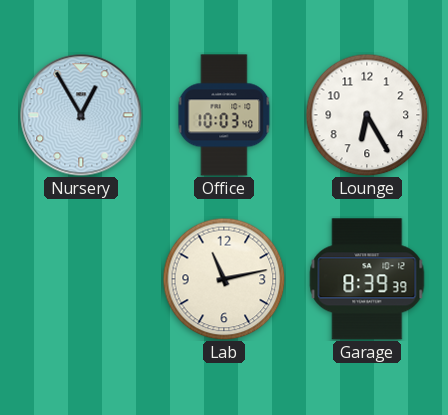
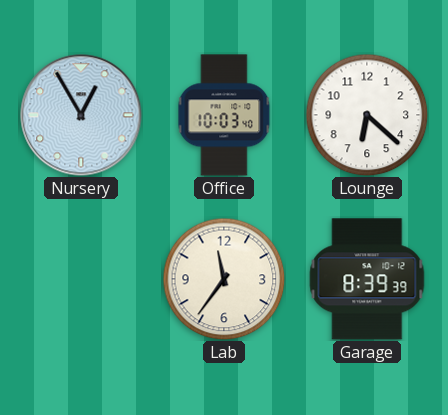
Lounge: 6:25 -> 6:22 (367, 115)
Lab: 11:13 -> 11:36 (224, 279)
